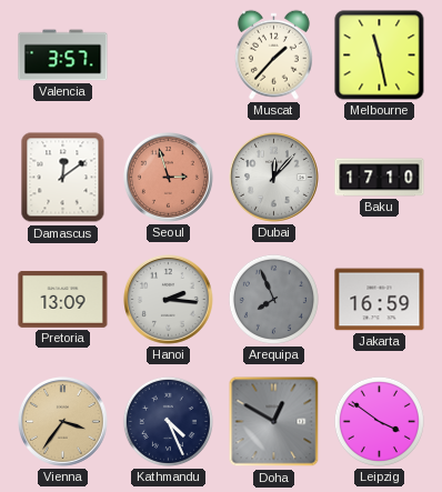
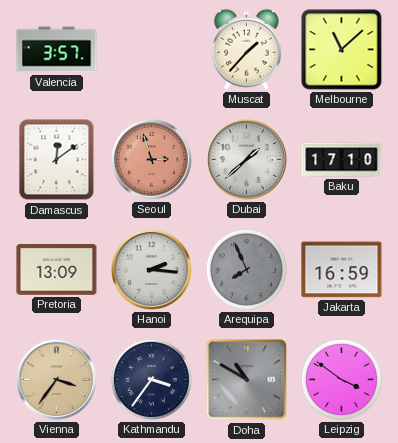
Melbourne: 11:28 -> 11:08 (342, 50)
Dubai: 12:07 -> 1:38 (247, 160)
Kathmandu: 4:26 -> 3:36 (151, 379)
Doha: 12:50 -> 10:50 (247, 380)
